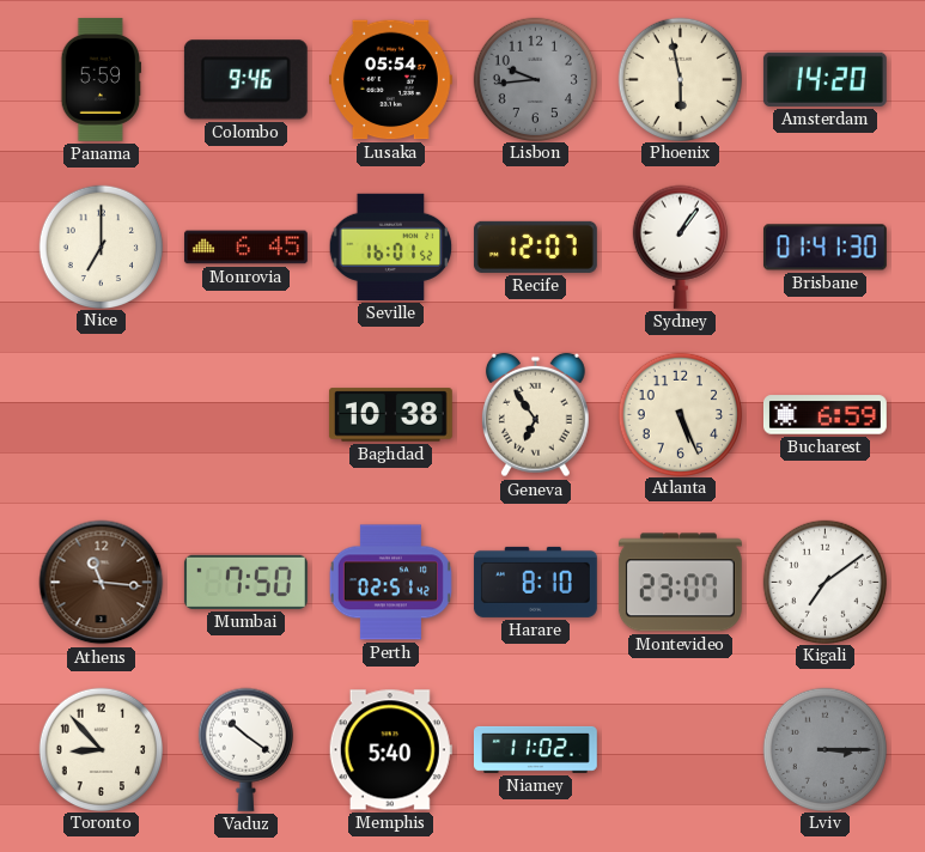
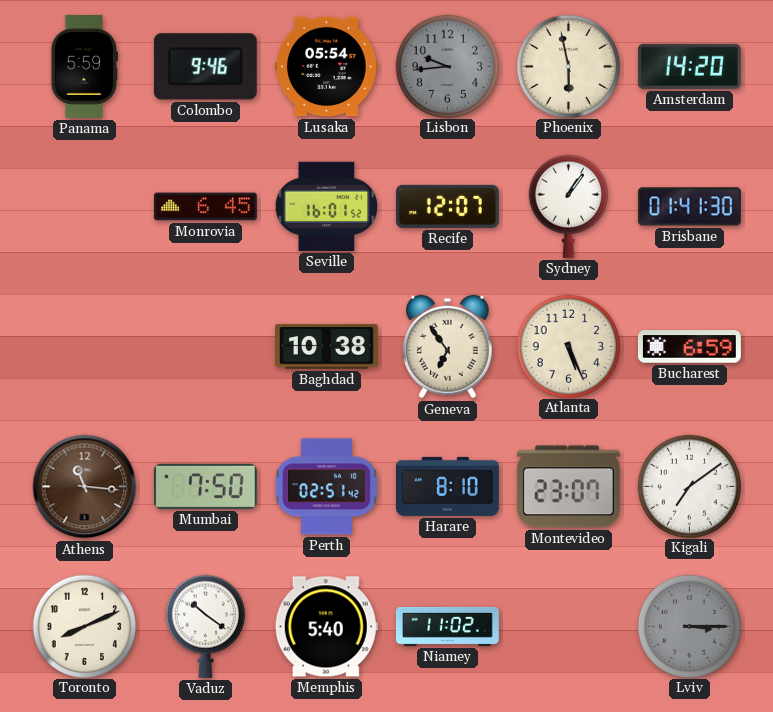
Nice: 7:00 -> none (101, 247)
Toronto: 8:53 -> 8:11 (84, 626)
